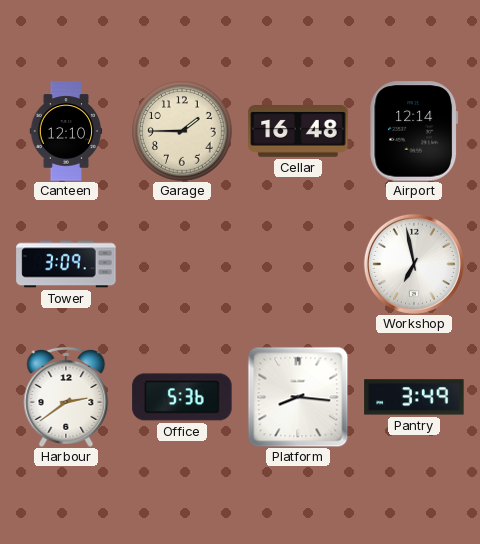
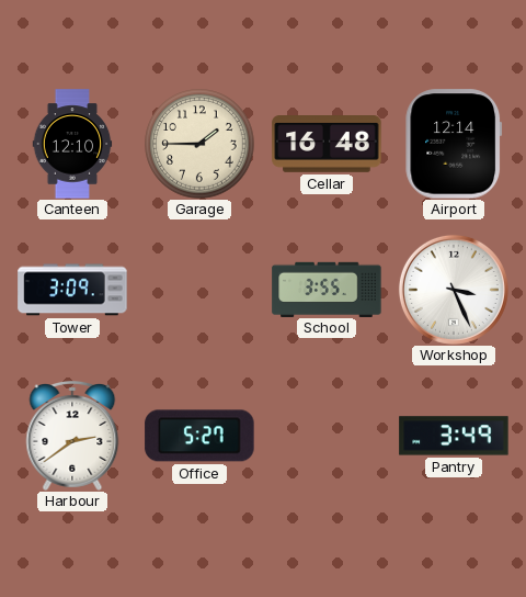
School: none -> 3:55 (327, 289)
Workshop: 6:58 -> 3:26 (454, 290)
Office: 5:36 -> 5:27 (199, 436)
Platform: 8:16 -> none (298, 397)
